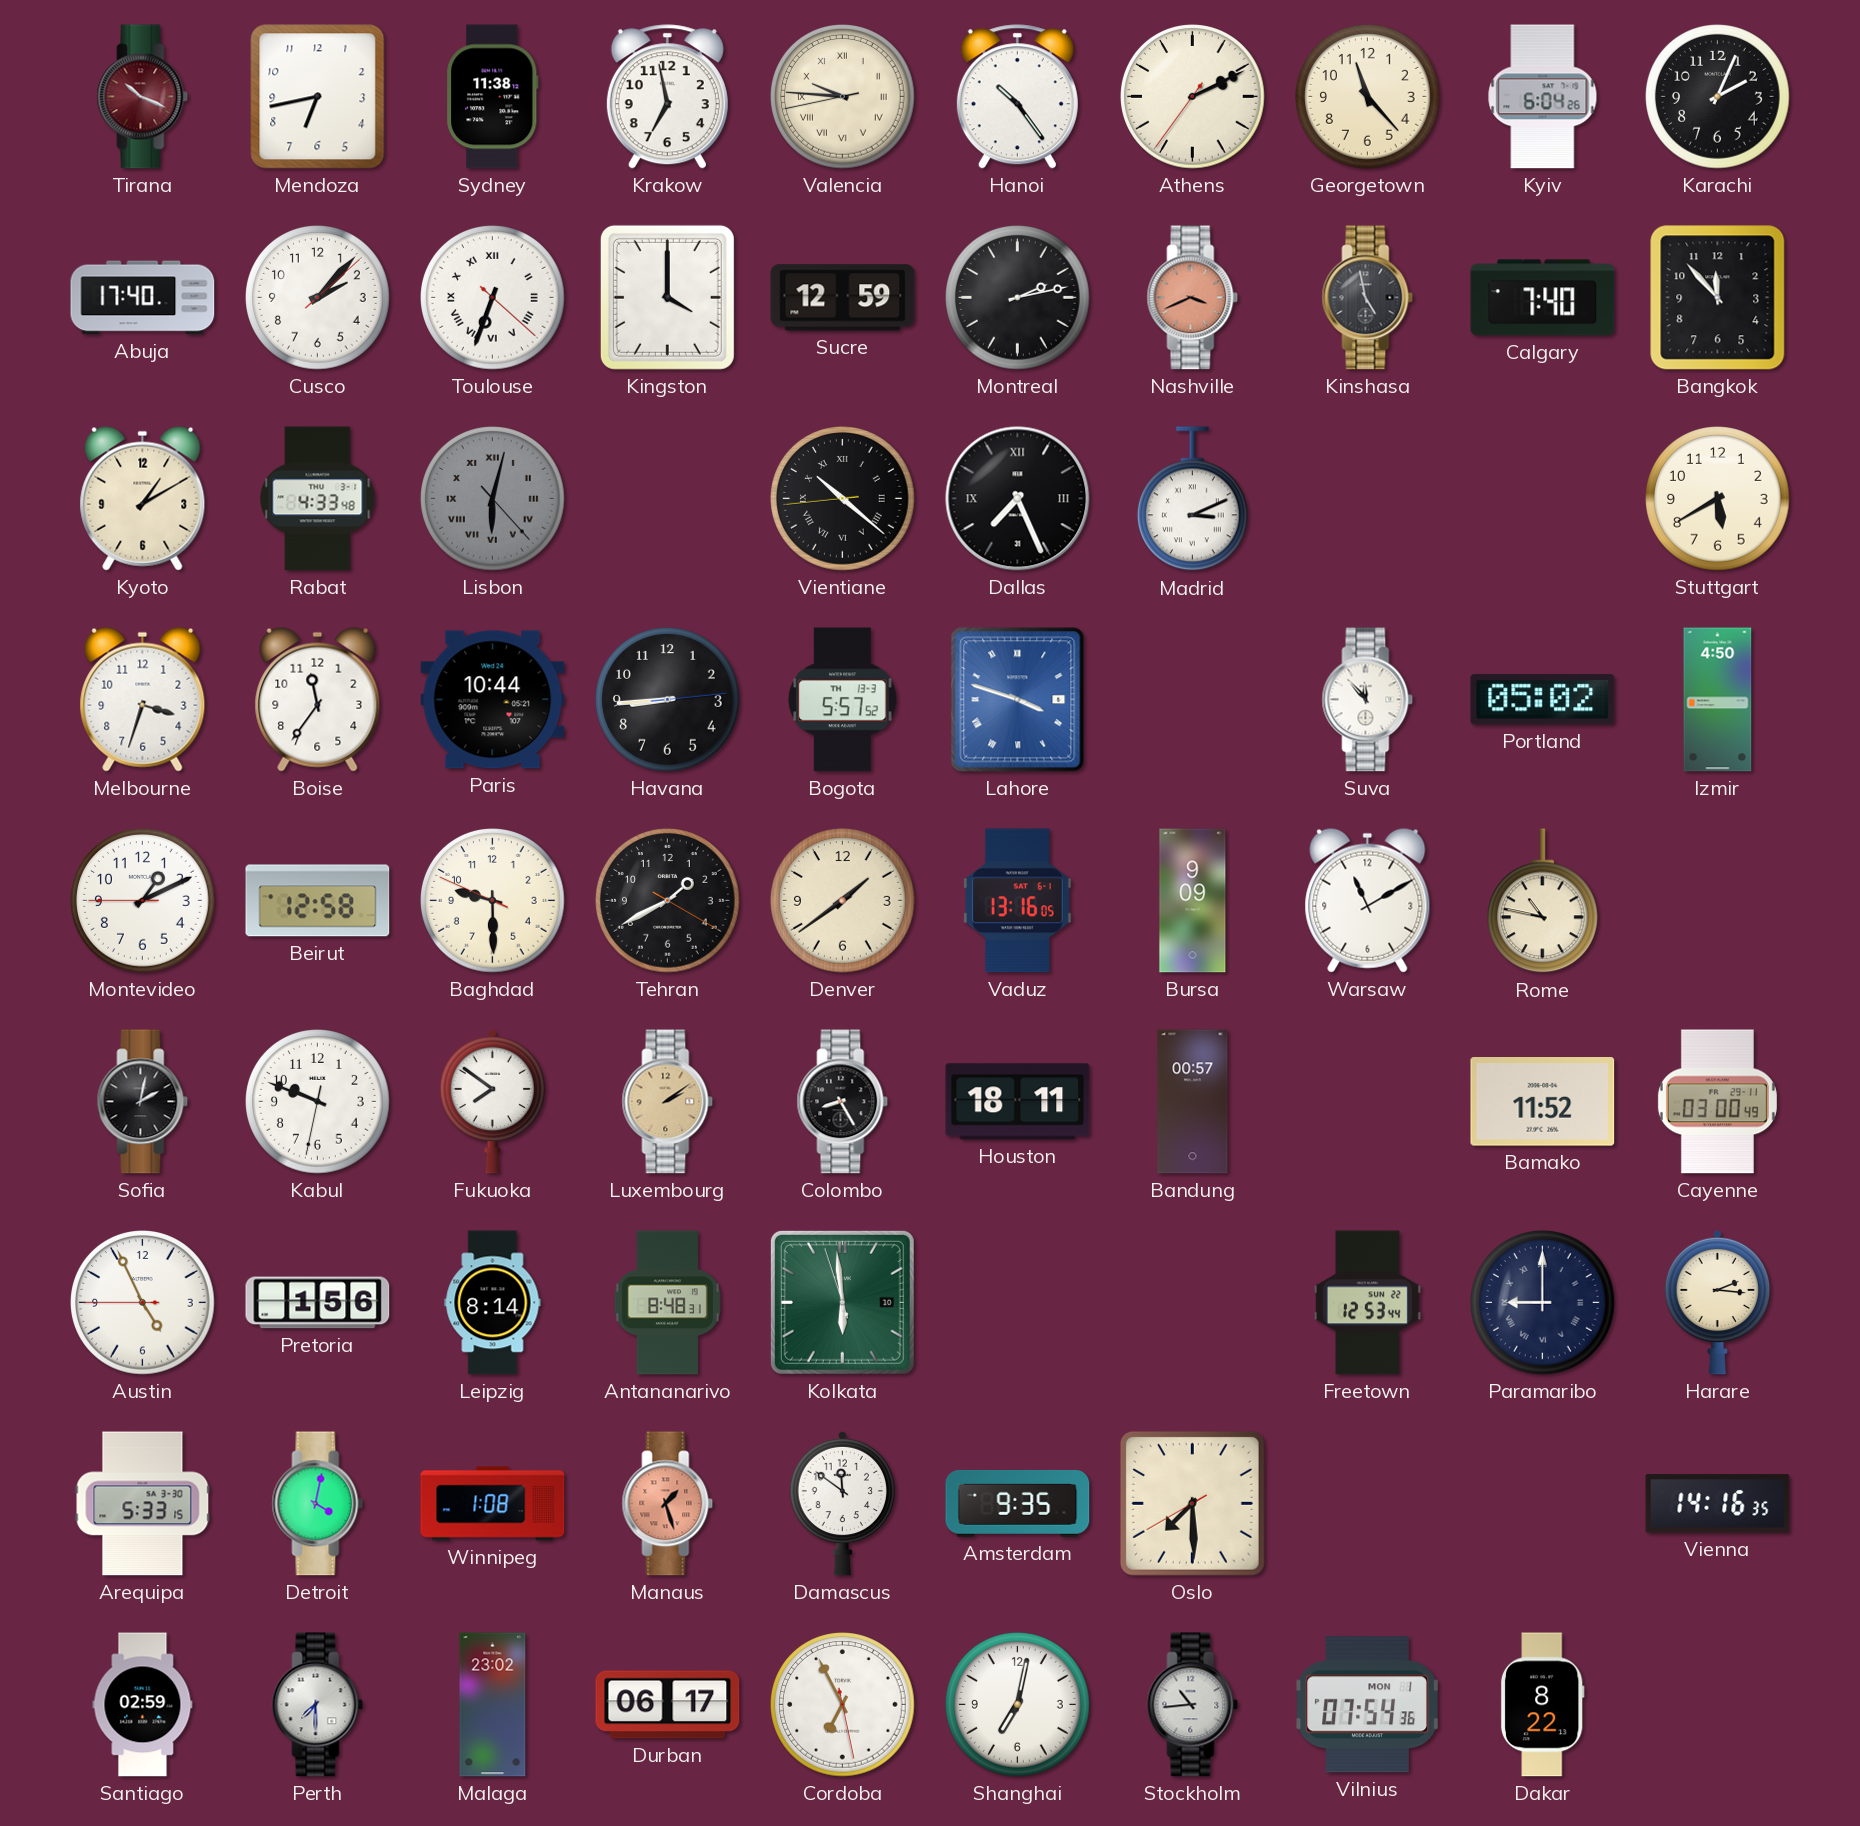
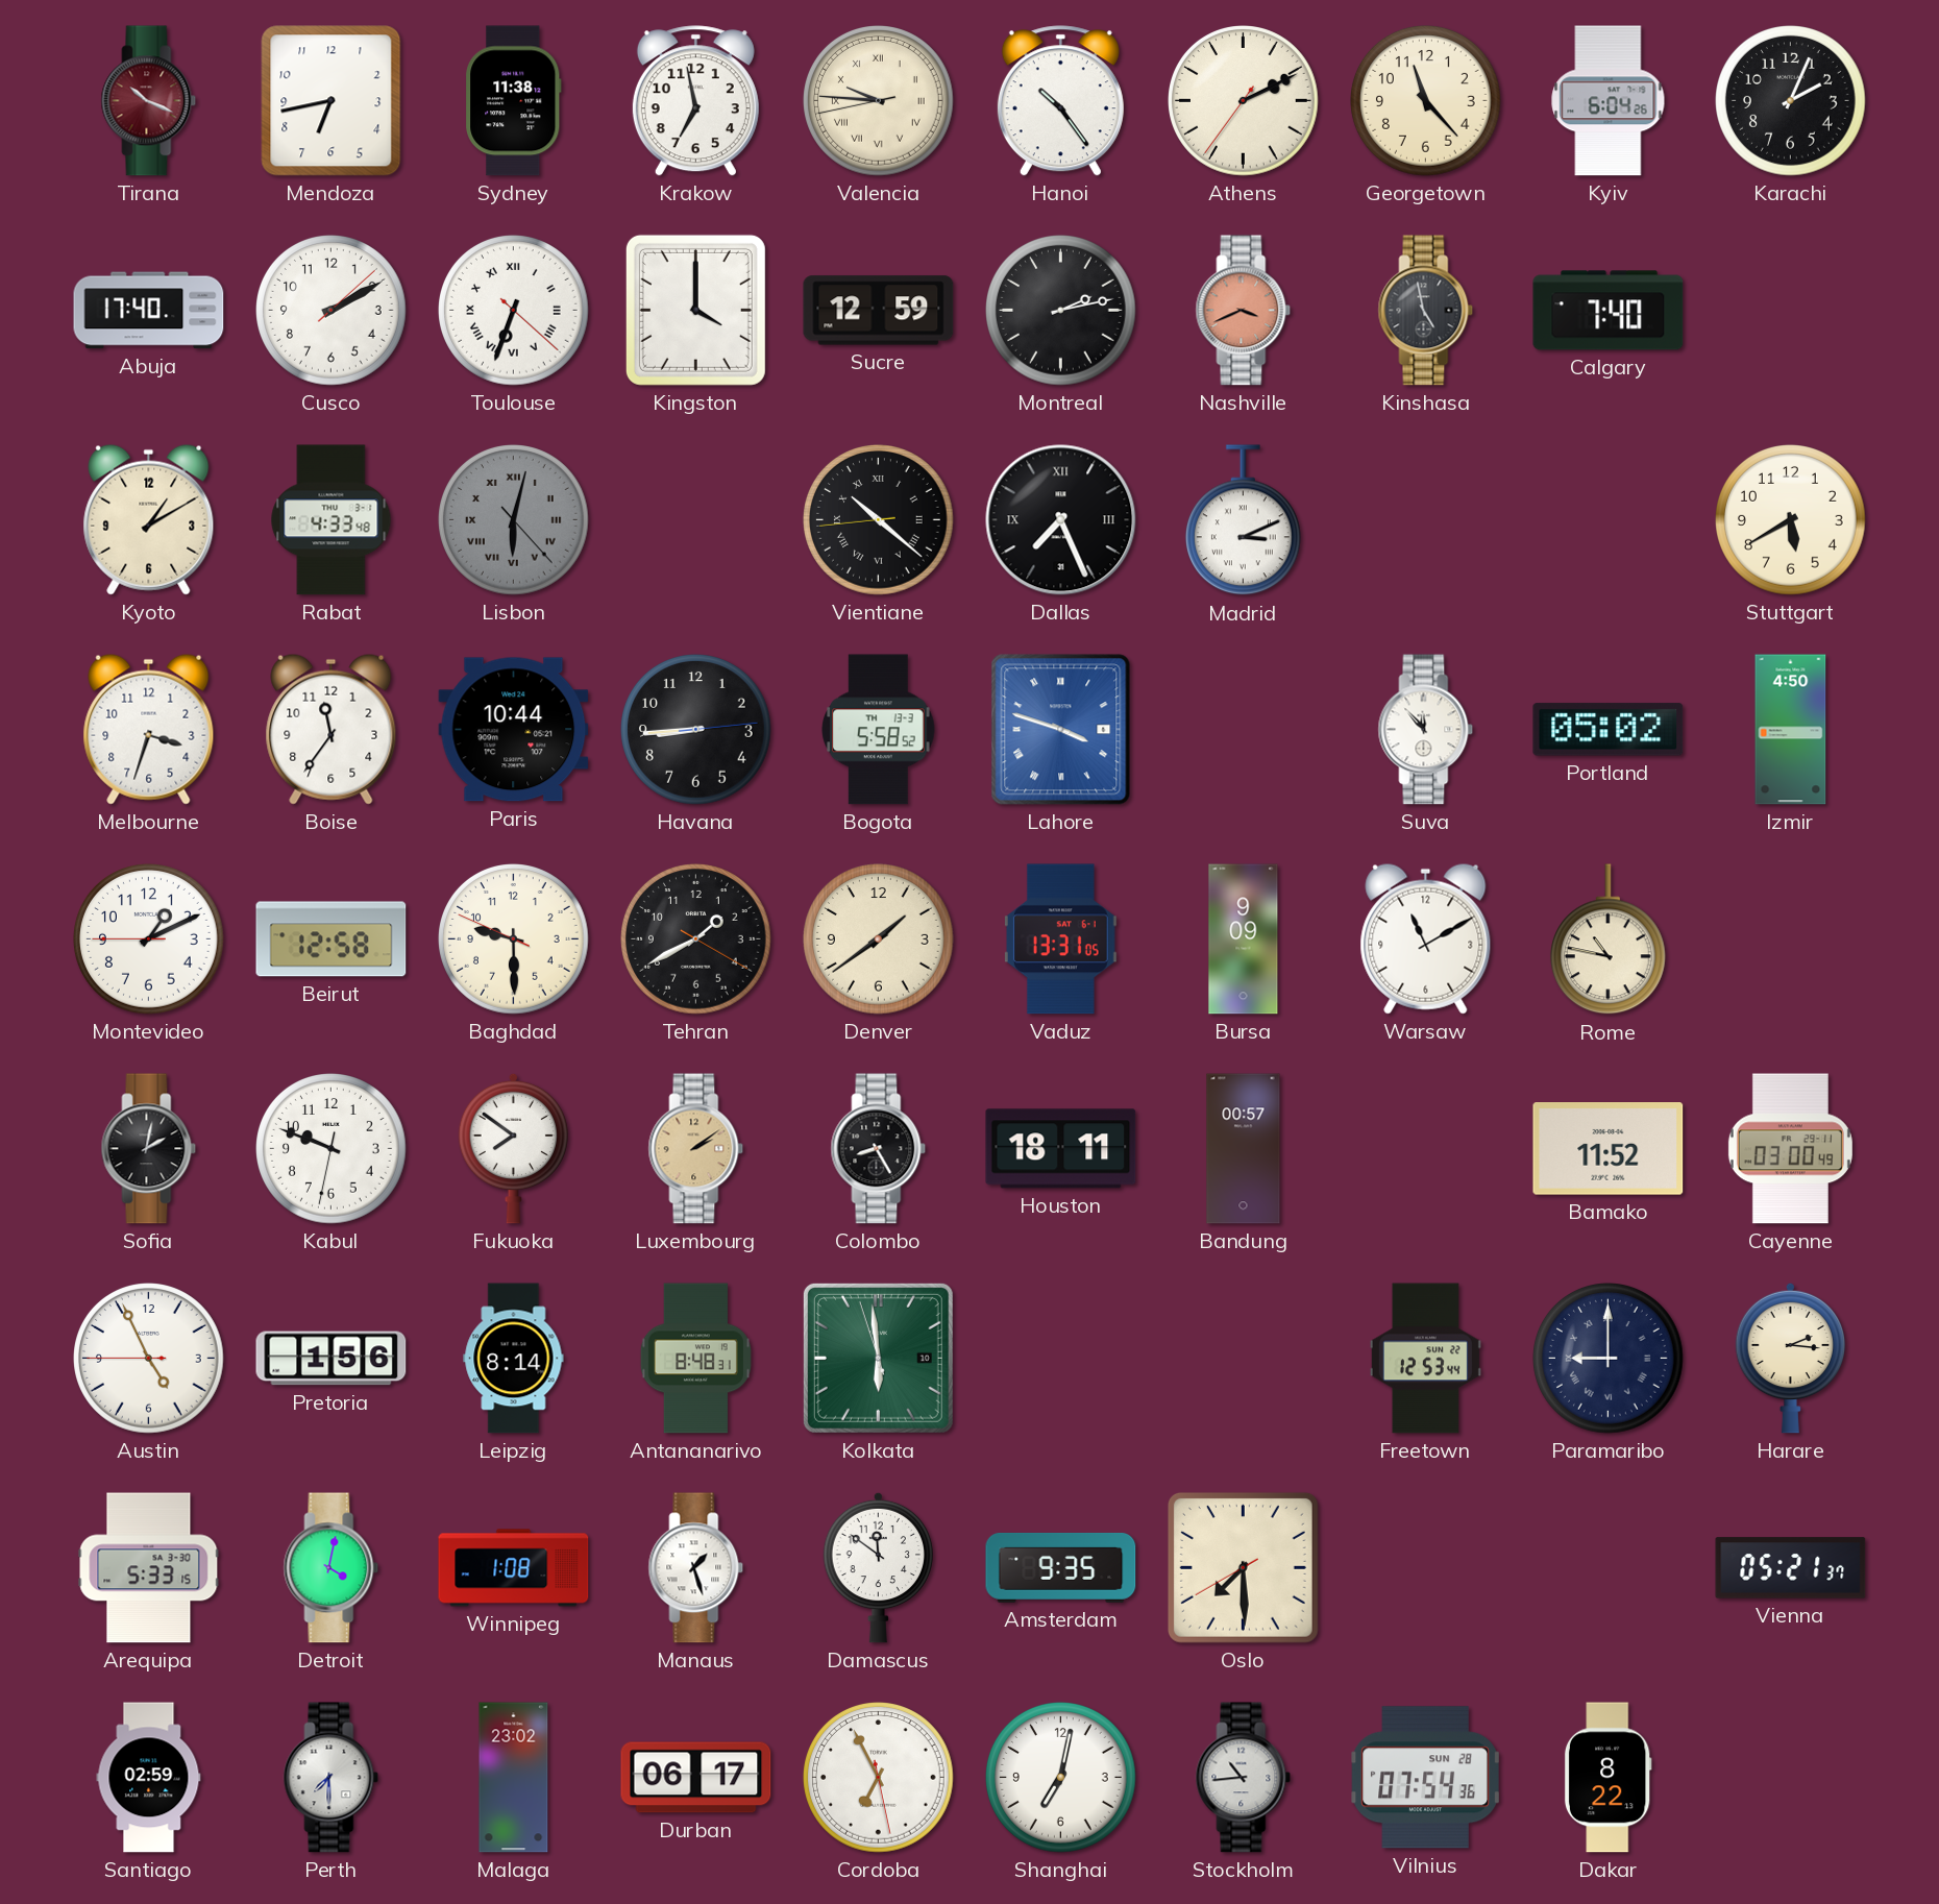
Cusco: 2:07 -> 2:10 (332, 311)
Bangkok: 11:53 -> none (1718, 298)
Bogota: 5:57 -> 5:58 (879, 730)
Vaduz: 13:16 -> 13:31 (1060, 939)
Manaus dial: salmon -> white (696, 1568)
Vienna: 14:16 -> 05:21 (1791, 1568)
Vilnius date: MON 1 -> SUN 28 (1426, 1778)
